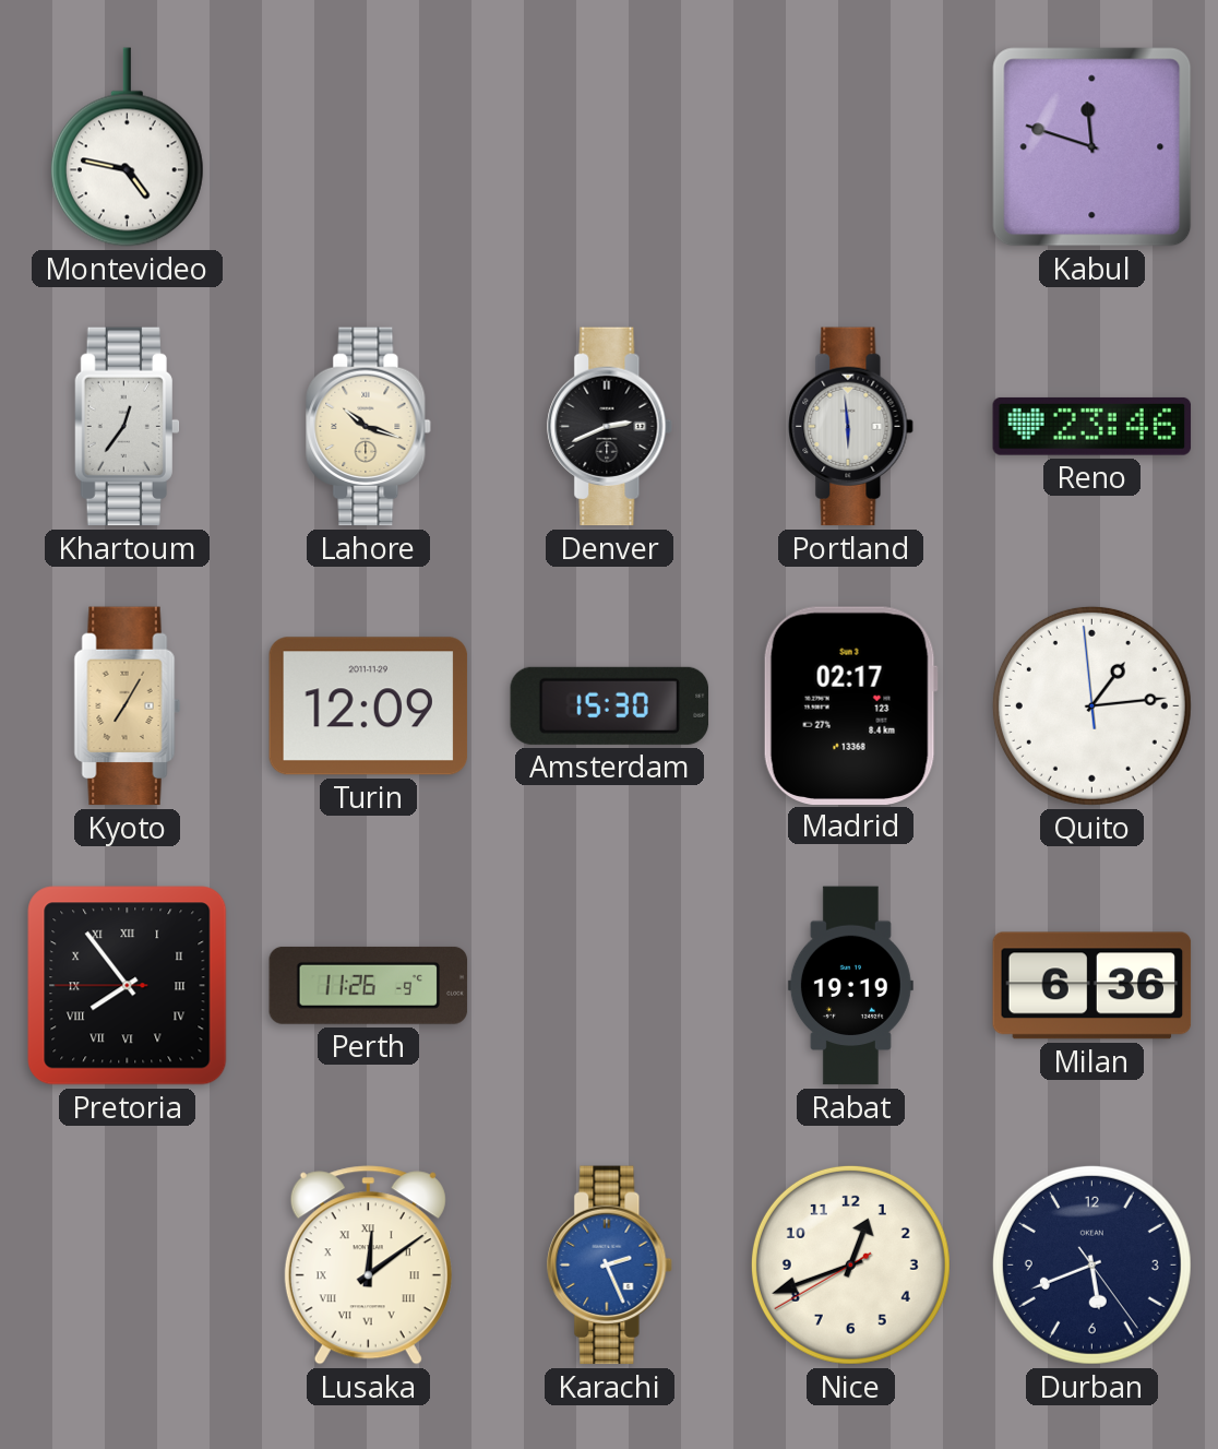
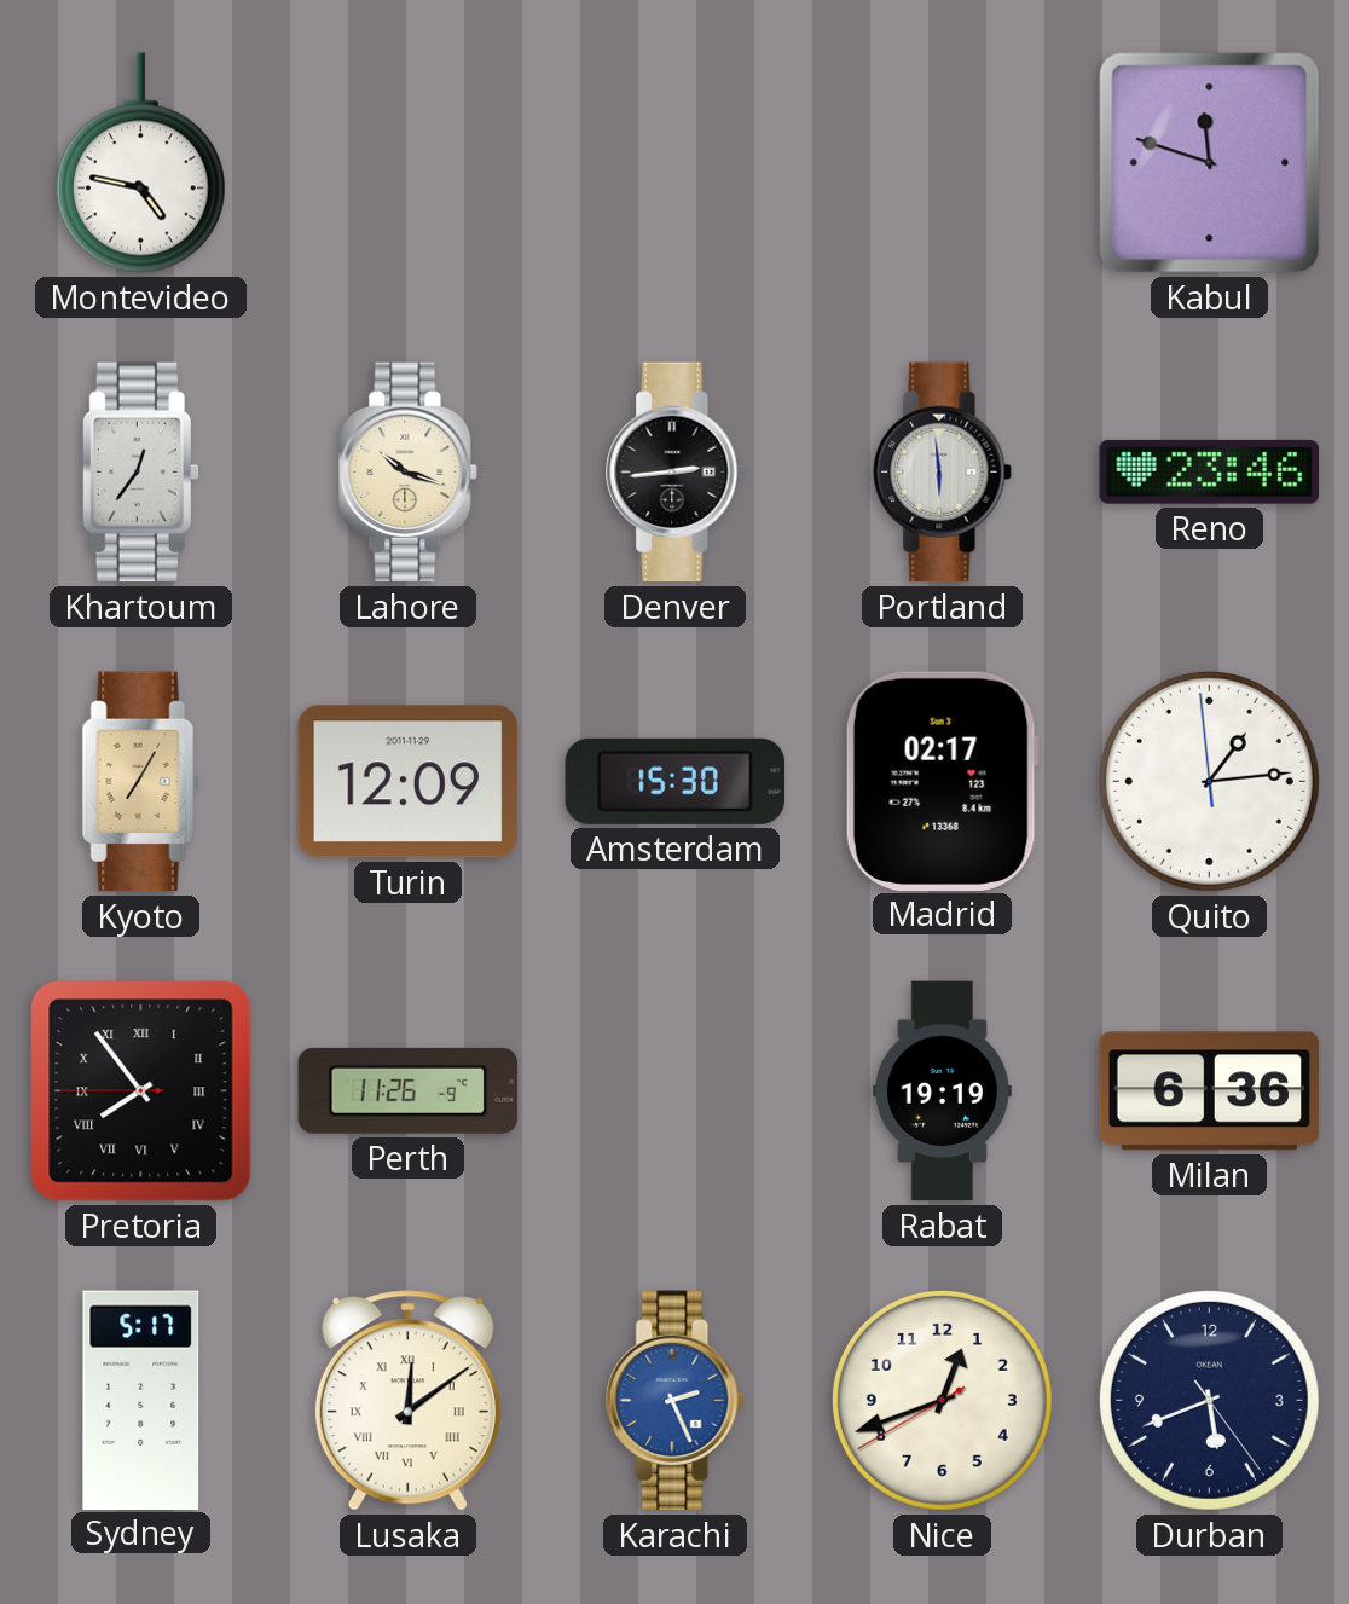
Denver: 2:41 -> 2:44 (676, 473)
Sydney: none -> 5:17 (141, 1400)
